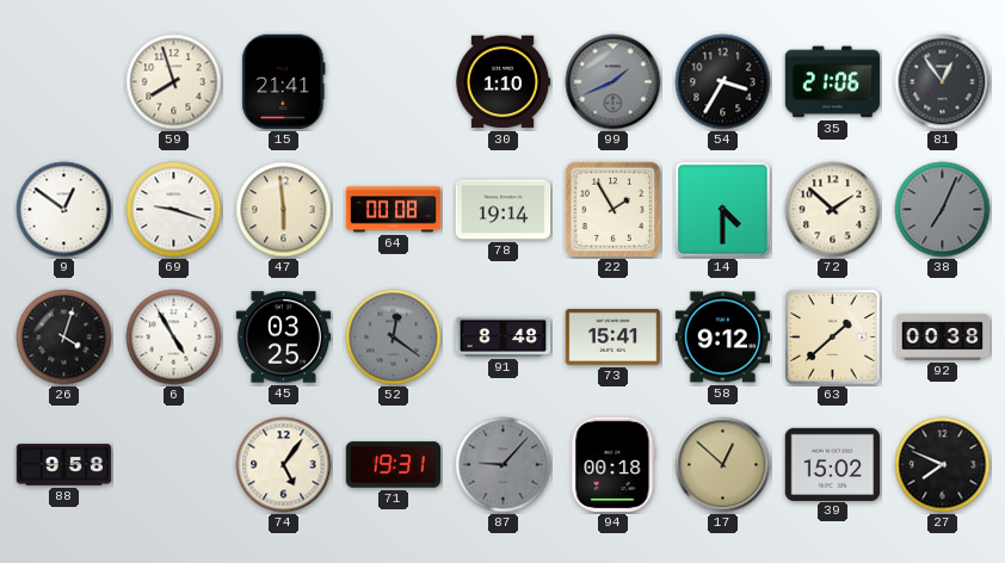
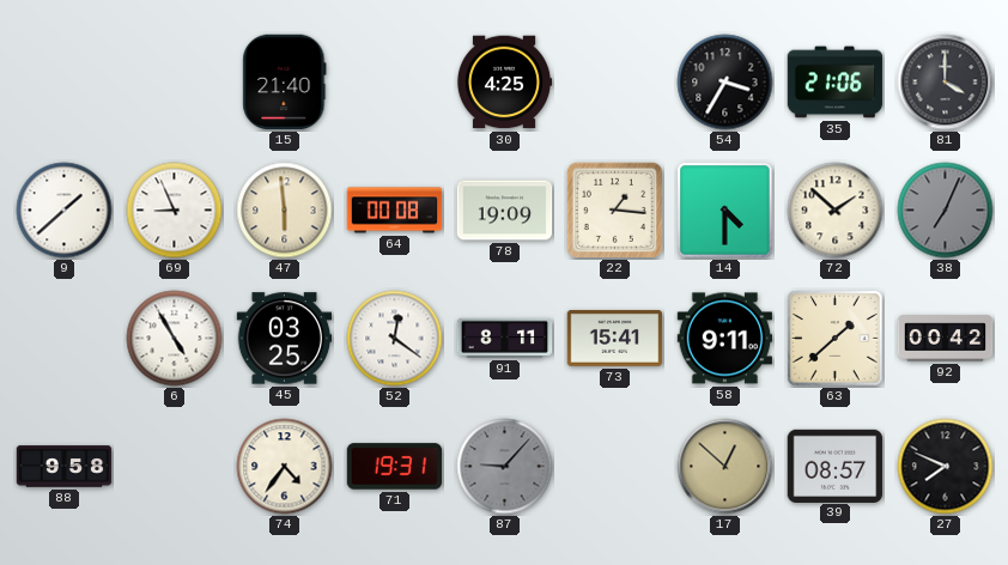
59: 7:57 -> none (174, 82)
15: 21:41 -> 21:40 (285, 83)
30: 1:10 -> 4:25 (504, 83)
99: 1:41 -> none (614, 82)
81: 12:54 -> 4:00 (946, 83)
9: 12:51 -> 1:38 (65, 211)
69: 9:18 -> 8:56 (175, 211)
78: 19:14 -> 19:09 (505, 211)
22: 1:55 -> 1:16 (614, 209)
26: 4:03 -> none (64, 338)
52 dial: grey -> white (395, 339)
91: 8:48 -> 8:11 (505, 338)
58: 9:12 -> 9:11 (725, 339)
92: 00:38 -> 00:42 (946, 339)
74: 5:06 -> 4:36 (285, 467)
94: 00:18 -> none (614, 465)
39: 15:02 -> 08:57 (836, 466)
